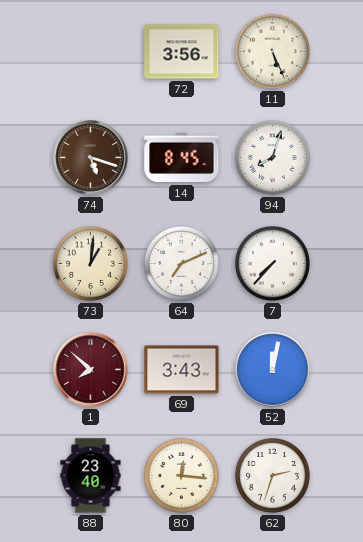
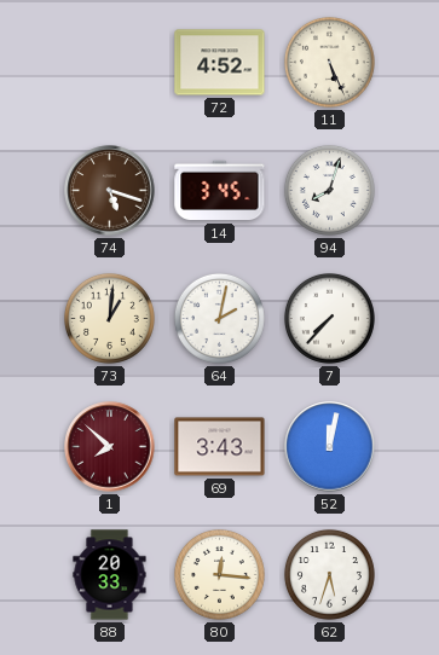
72: 3:56 -> 4:52 (220, 63)
14: 8:45 -> 3:45 (220, 191)
64: 7:11 -> 2:02 (219, 318)
88: 23:40 -> 20:33 (110, 575)
62: 2:33 -> 5:33 (329, 574)
